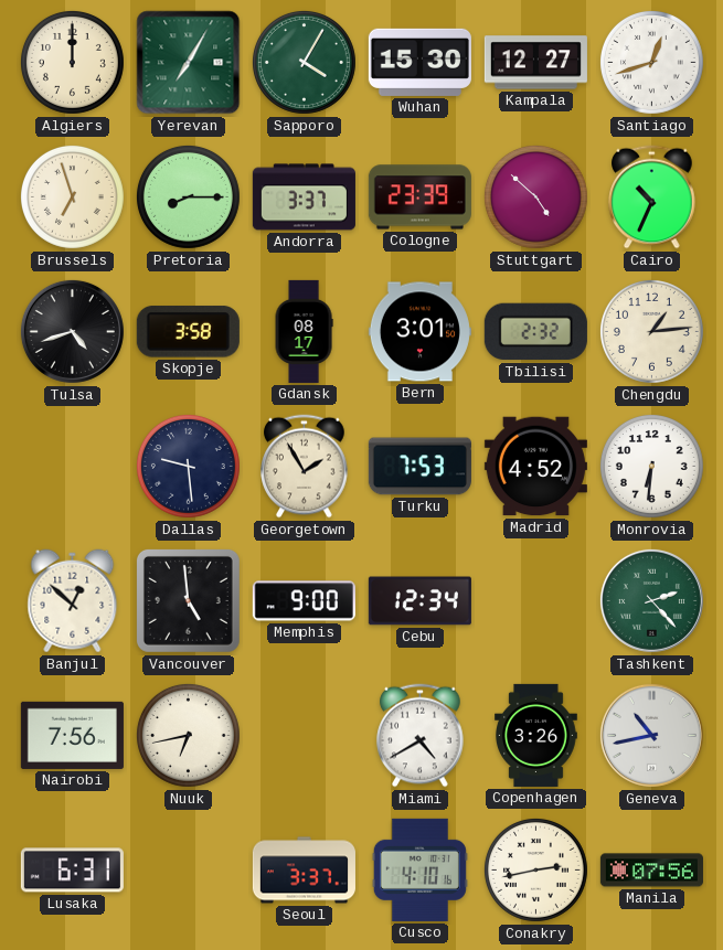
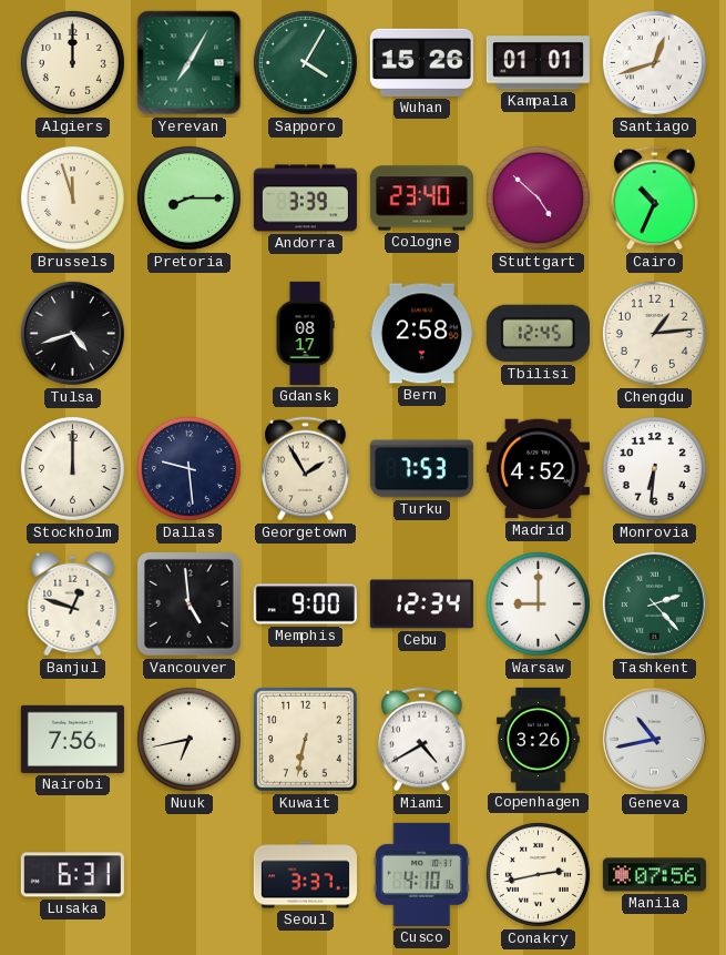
Wuhan: 15:30 -> 15:26 (421, 62)
Kampala: 12:27 -> 01:01 (538, 63)
Brussels: 6:57 -> 11:57 (72, 197)
Andorra: 3:37 -> 3:39 (305, 199)
Cologne: 23:39 -> 23:40 (421, 199)
Skopje: 3:58 -> none (188, 332)
Bern: 3:01 -> 2:58 (421, 334)
Tbilisi: 2:32 -> 12:45 (538, 334)
Stockholm: none -> 12:00 (72, 468)
Banjul: 12:52 -> 12:48 (73, 605)
Warsaw: none -> 9:00 (538, 603)
Kuwait: none -> 6:32 (305, 739)
